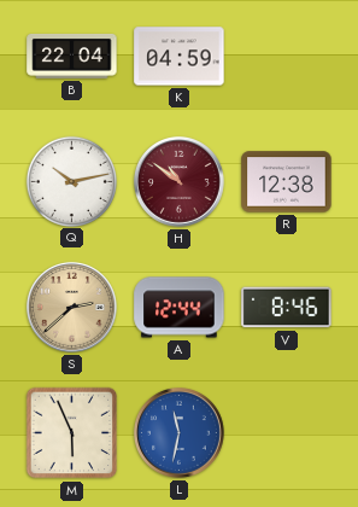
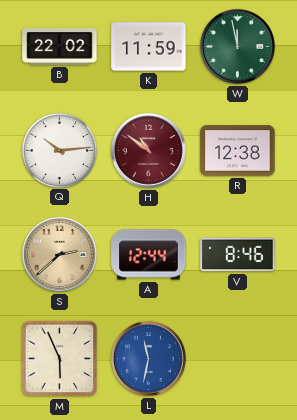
B: 22:04 -> 22:02 (60, 47)
K: 04:59 -> 11:59 (149, 47)
W: none -> 11:58 (238, 47)
Q: 10:13 -> 10:14 (59, 150)
